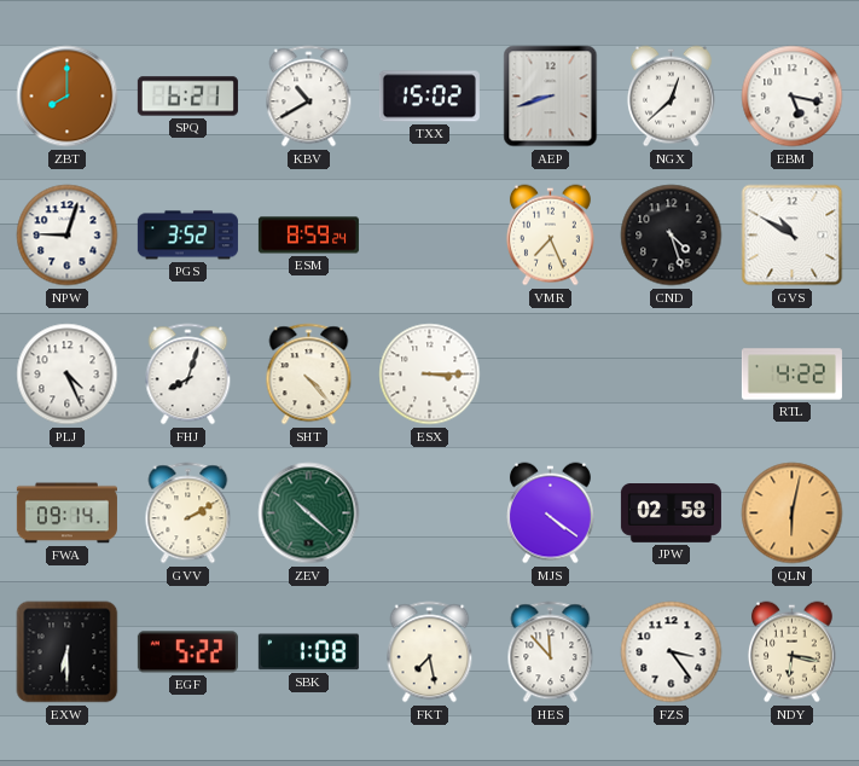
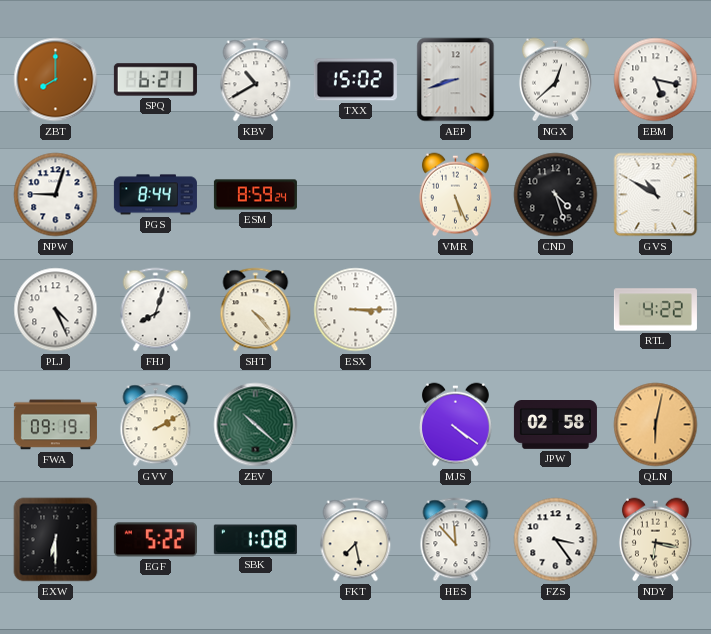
PGS: 3:52 -> 8:44 (155, 195)
VMR: 7:26 -> 5:26 (455, 195)
FWA: 09:14 -> 09:19 (55, 425)
